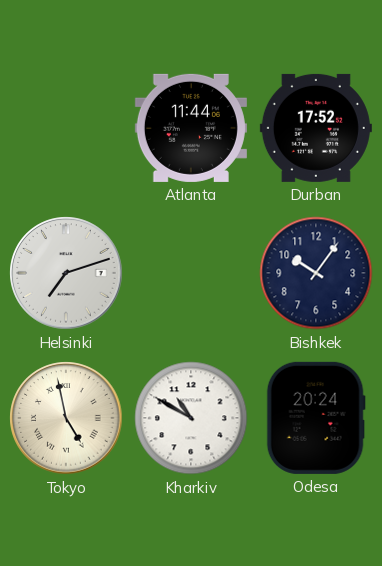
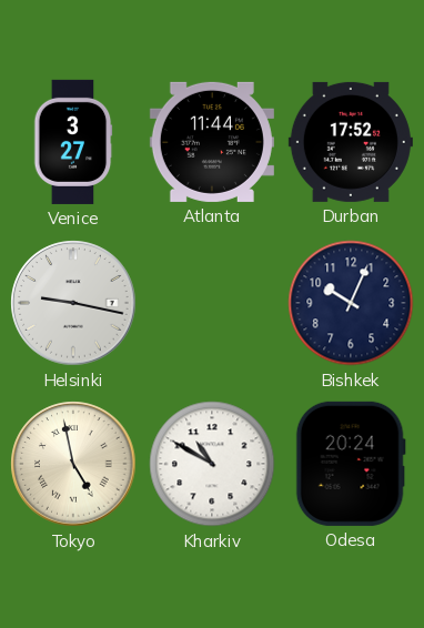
Venice: none -> 3:27 (73, 142)
Helsinki: 7:12 -> 9:17 (73, 303)
Bishkek: 10:06 -> 10:04 (351, 303)
